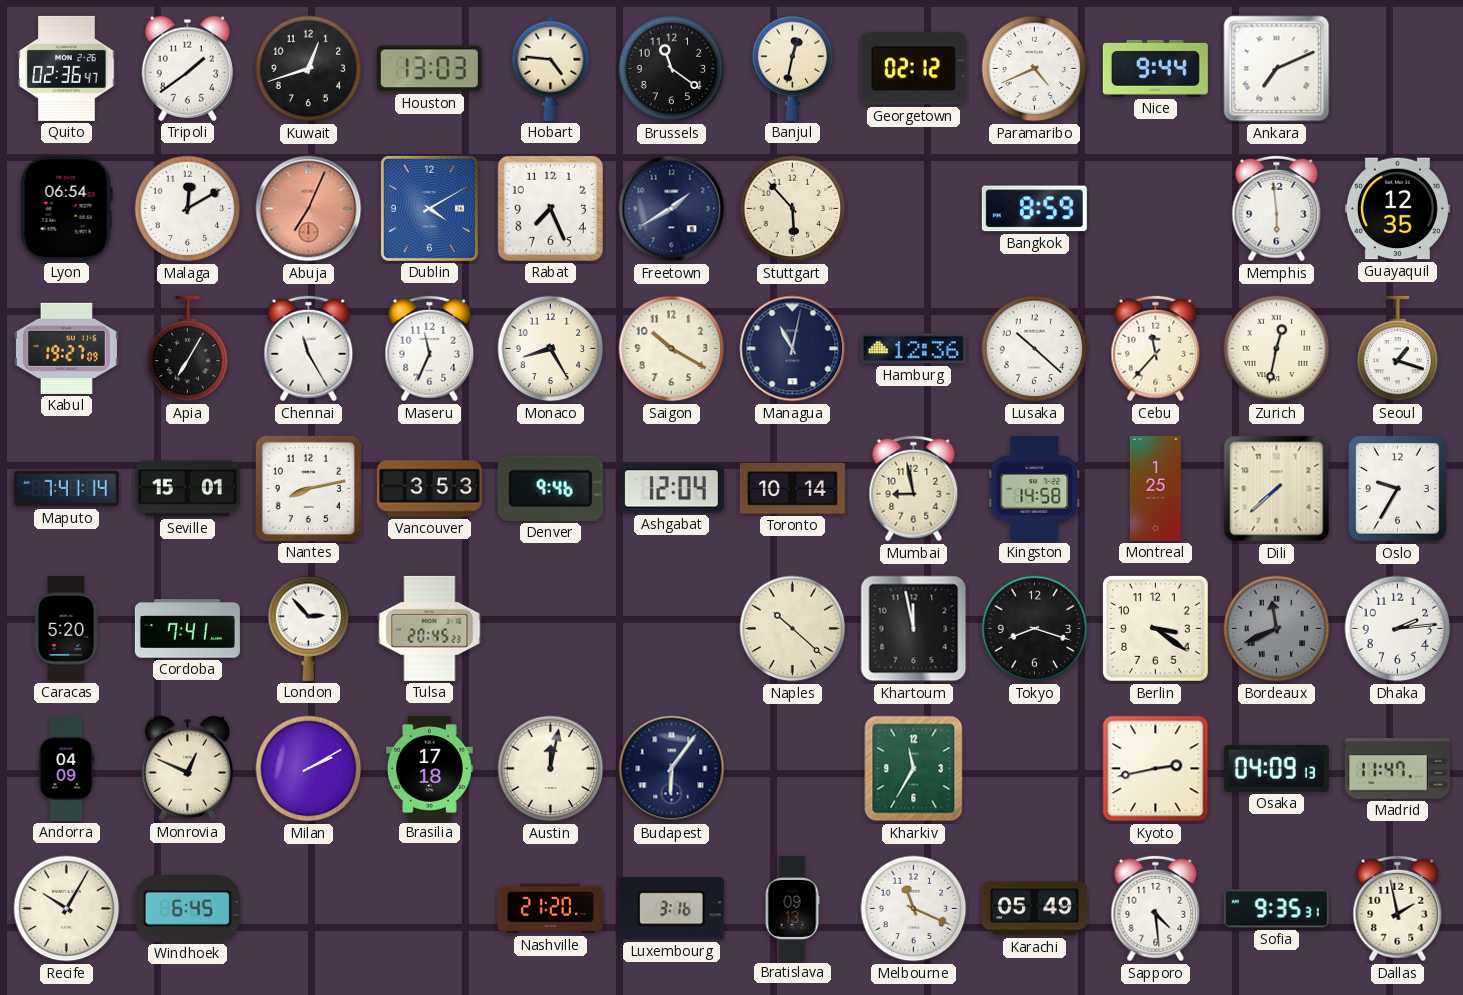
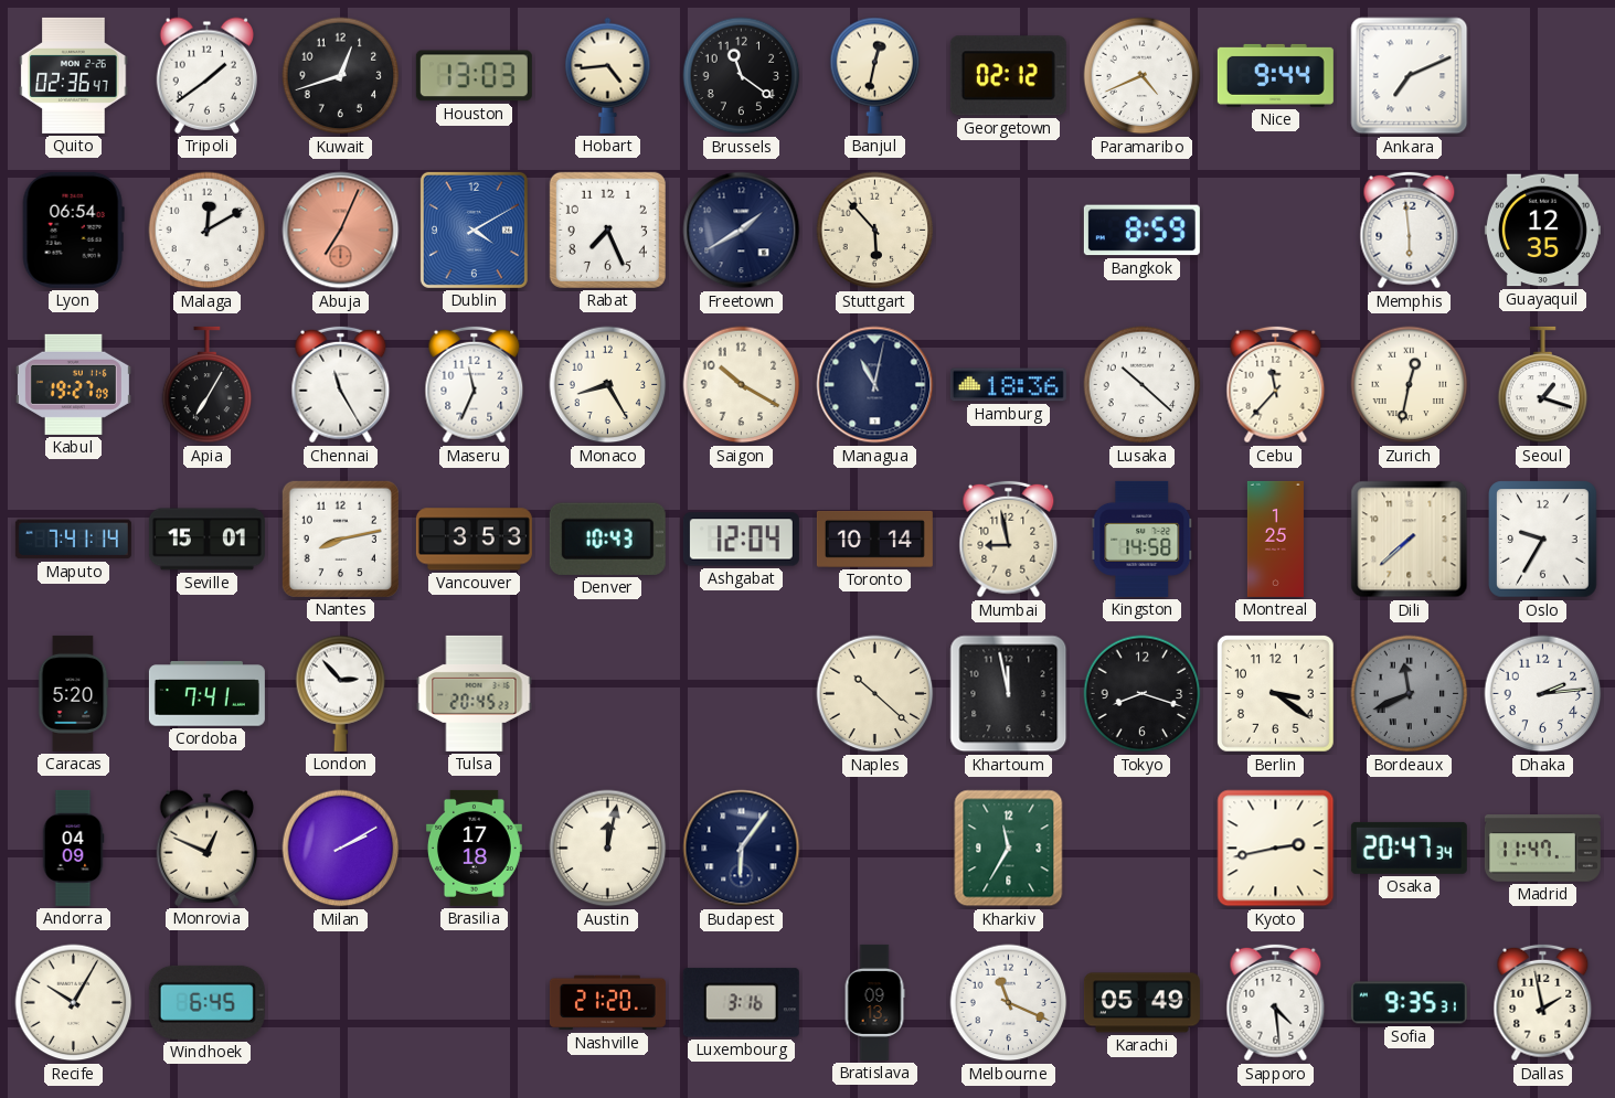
Hobart: 4:46 -> 4:44 (608, 75)
Hamburg: 12:36 -> 18:36 (1008, 385)
Denver: 9:46 -> 10:43 (607, 539)
Osaka: 04:09 -> 20:47 (1409, 848)
